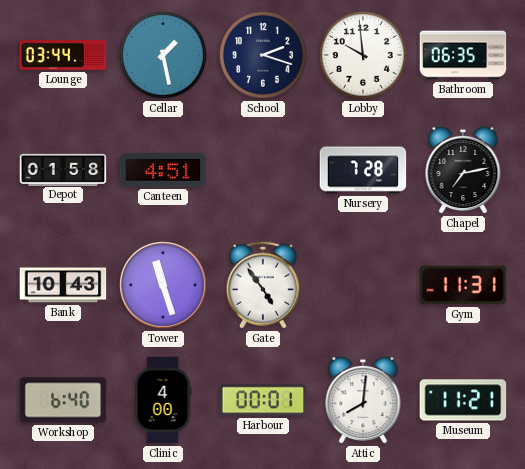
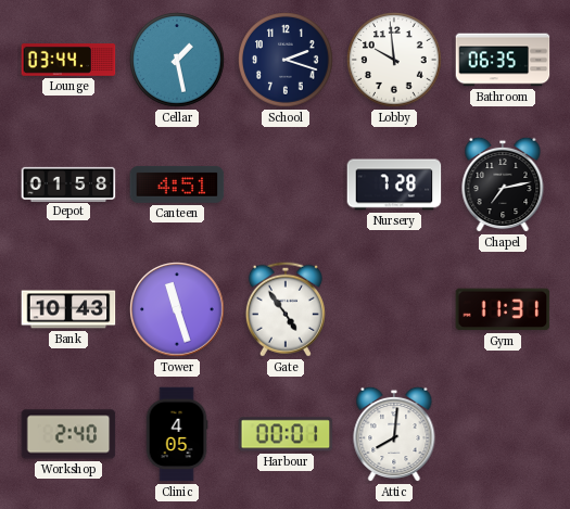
Workshop: 6:40 -> 2:40 (68, 434)
Clinic: 4:00 -> 4:05 (177, 434)
Museum: 11:21 -> none (463, 400)
